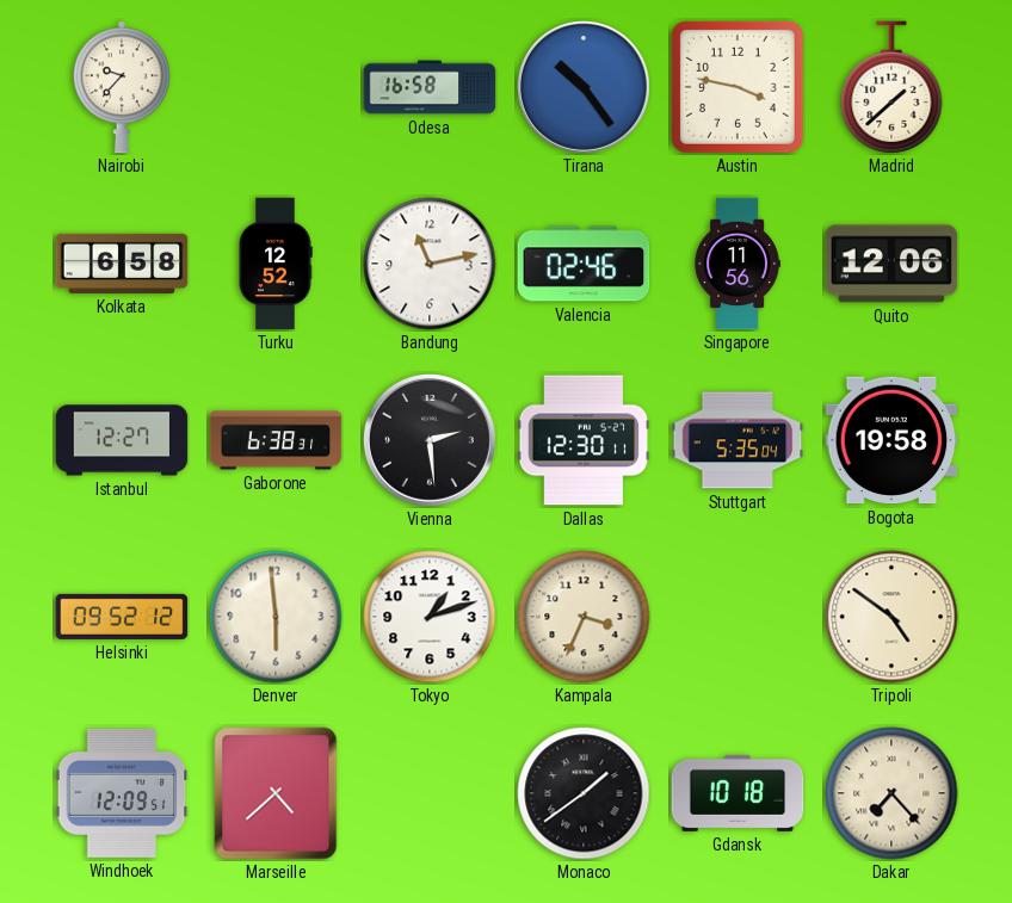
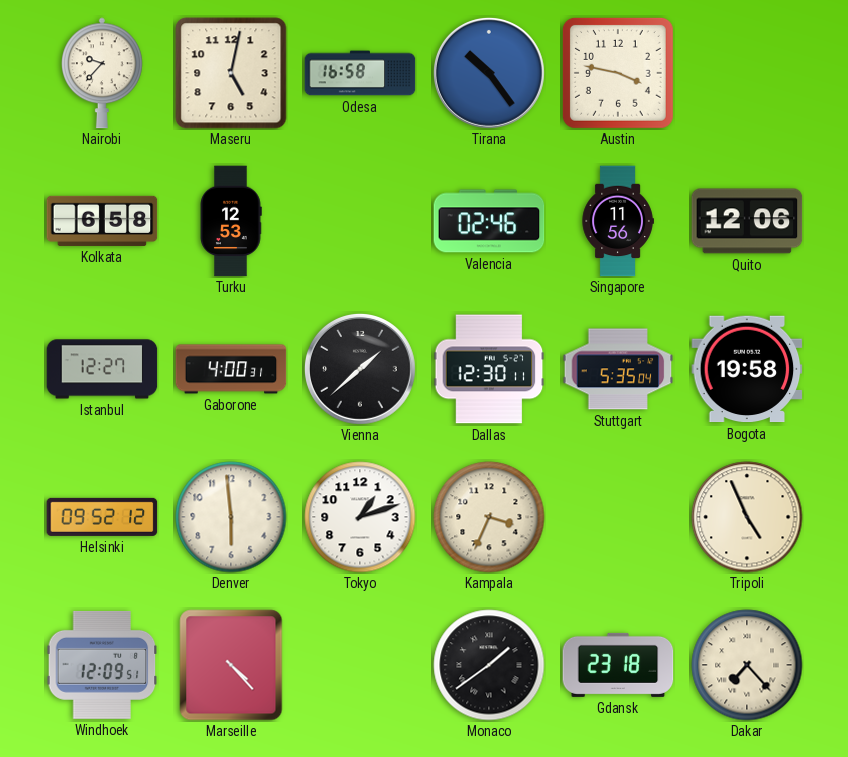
Maseru: none -> 5:02 (231, 73)
Madrid: 1:38 -> none (891, 87)
Turku: 12:52 -> 12:53 (231, 221)
Bandung: 11:13 -> none (430, 264)
Gaborone: 6:38 -> 4:00 (231, 369)
Vienna: 2:29 -> 1:38 (360, 369)
Tripoli: 4:51 -> 4:56 (747, 517)
Marseille: 4:38 -> 4:23 (231, 665)
Gdansk: 10:18 -> 23:18 (618, 665)
